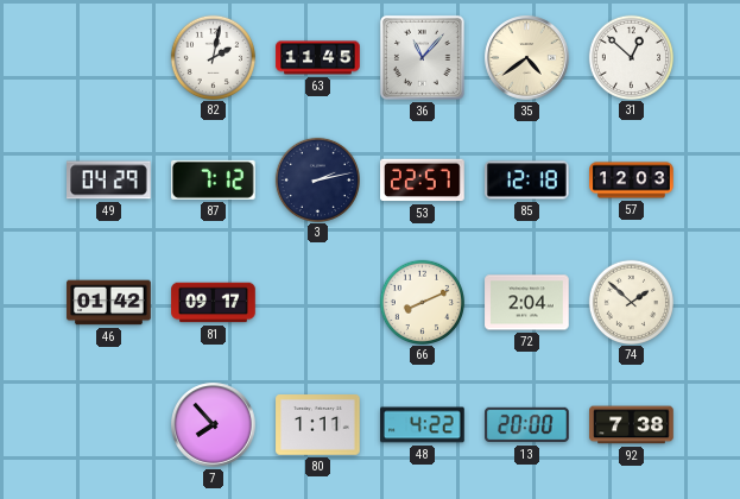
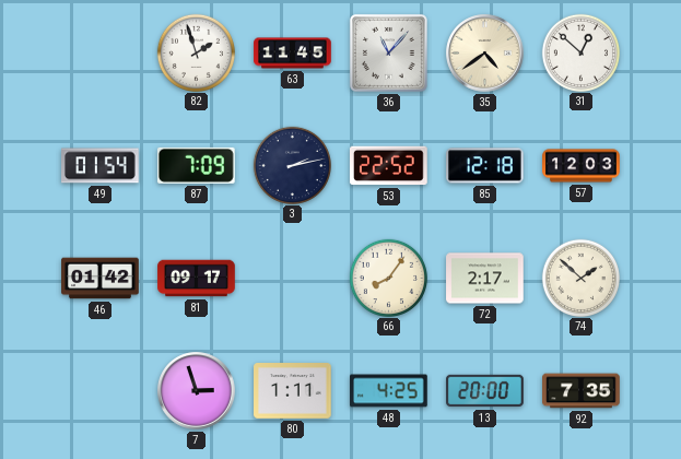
82: 2:02 -> 1:57 (196, 52)
49: 04:29 -> 01:54 (101, 166)
87: 7:12 -> 7:09 (196, 165)
53: 22:57 -> 22:52 (389, 166)
66: 8:11 -> 8:06 (388, 278)
72: 2:04 -> 2:17 (485, 279)
7: 7:53 -> 2:57 (197, 391)
48: 4:22 -> 4:25 (389, 391)
92: 7:38 -> 7:35 (582, 391)
